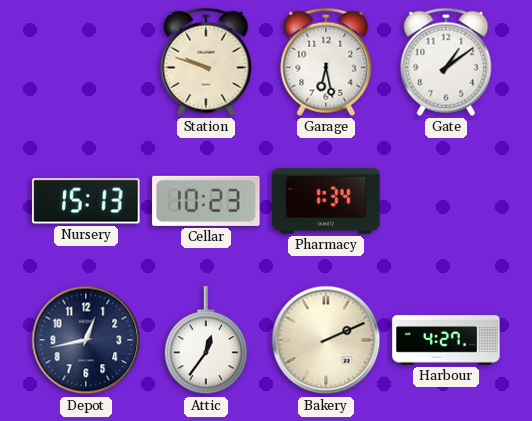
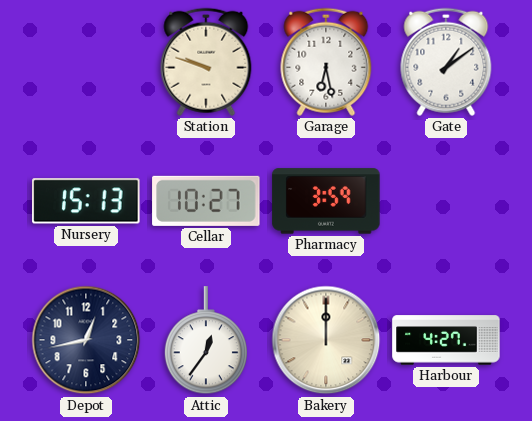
Cellar: 10:23 -> 10:27 (206, 201)
Pharmacy: 1:34 -> 3:59 (326, 201)
Bakery: 2:11 -> 12:00 (326, 340)
